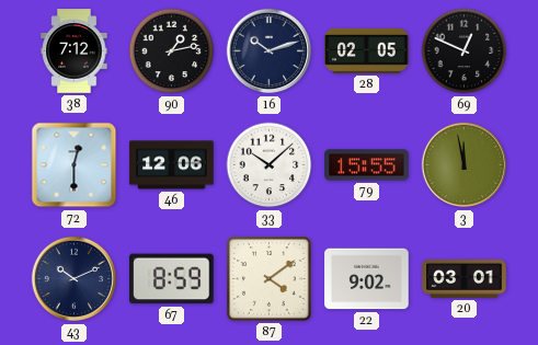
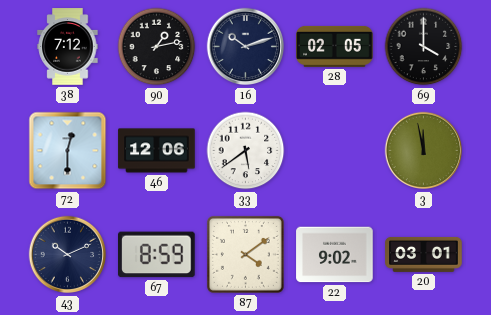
69: 12:49 -> 4:00 (424, 47)
33: 10:08 -> 5:39 (246, 151)
79: 15:55 -> none (367, 165)
